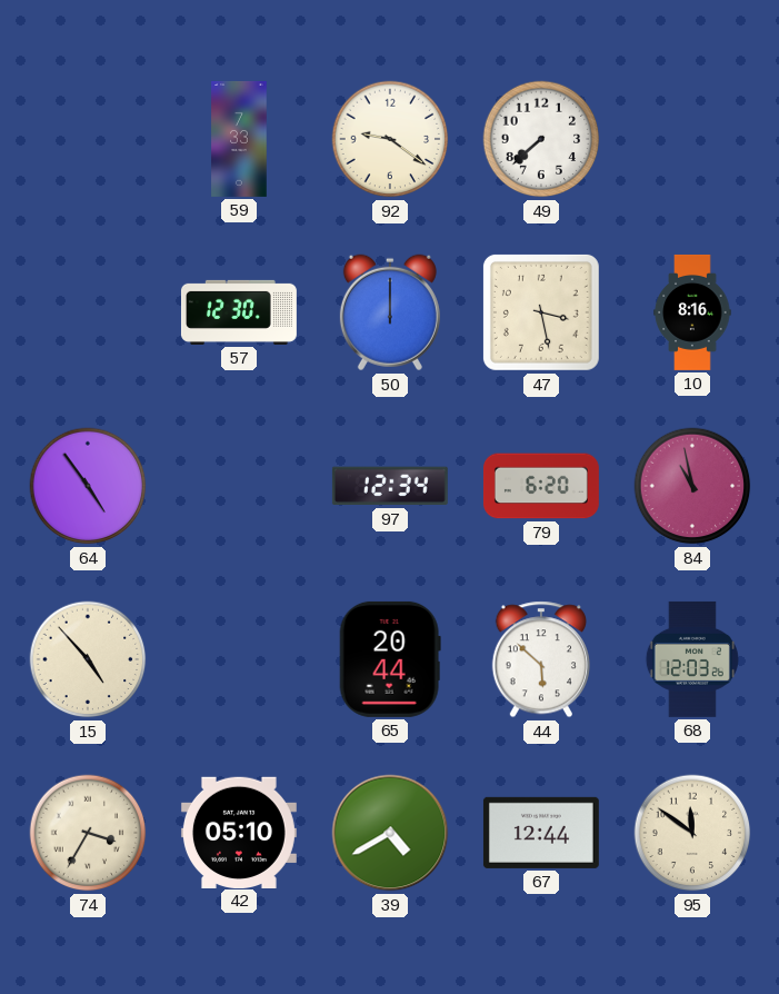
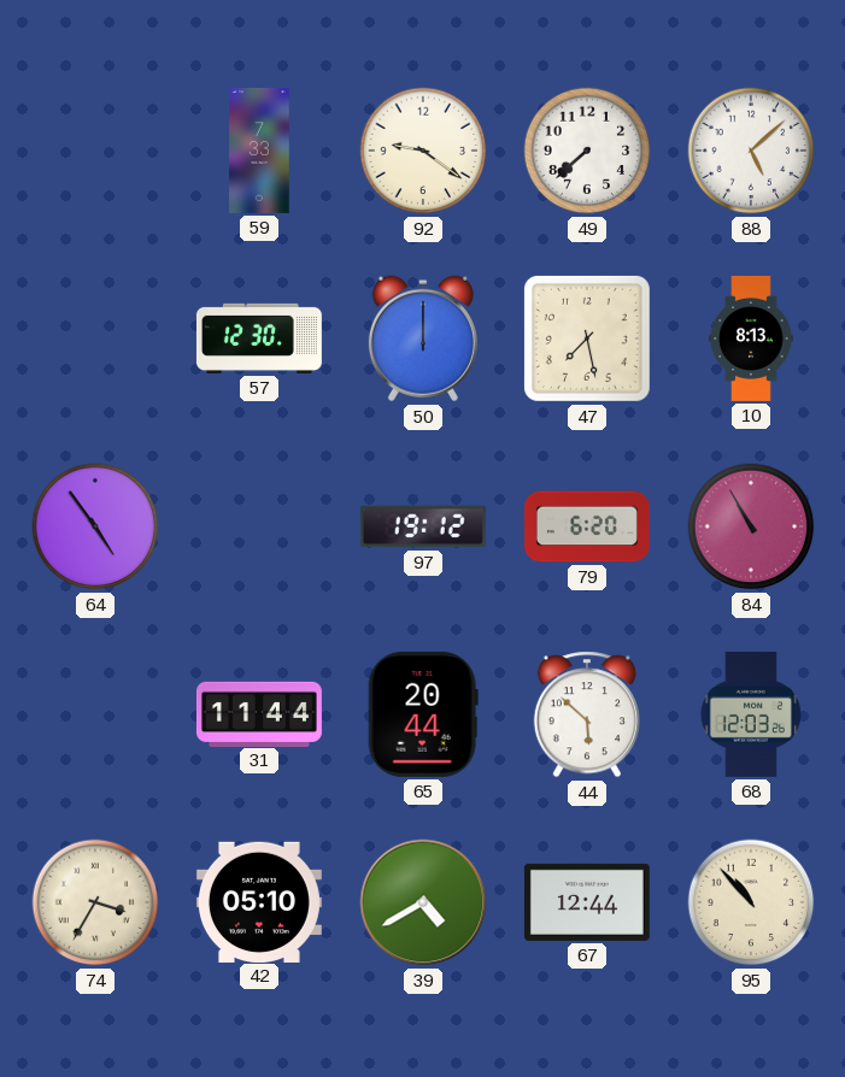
88: none -> 5:08 (751, 151)
47: 3:28 -> 7:28 (587, 339)
10: 8:16 -> 8:13 (751, 339)
97: 12:34 -> 19:12 (423, 526)
84: 10:58 -> 10:55 (751, 526)
15: 4:53 -> none (88, 659)
31: none -> 11:44 (259, 713)
95: 11:51 -> 10:53 (751, 902)
